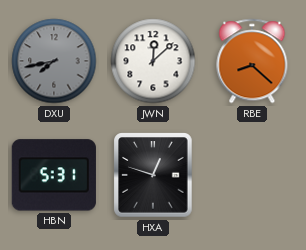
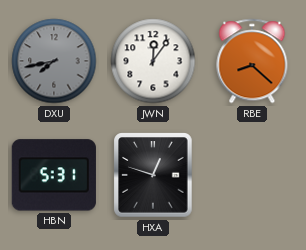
JWN: 12:08 -> 12:06 (153, 61)
